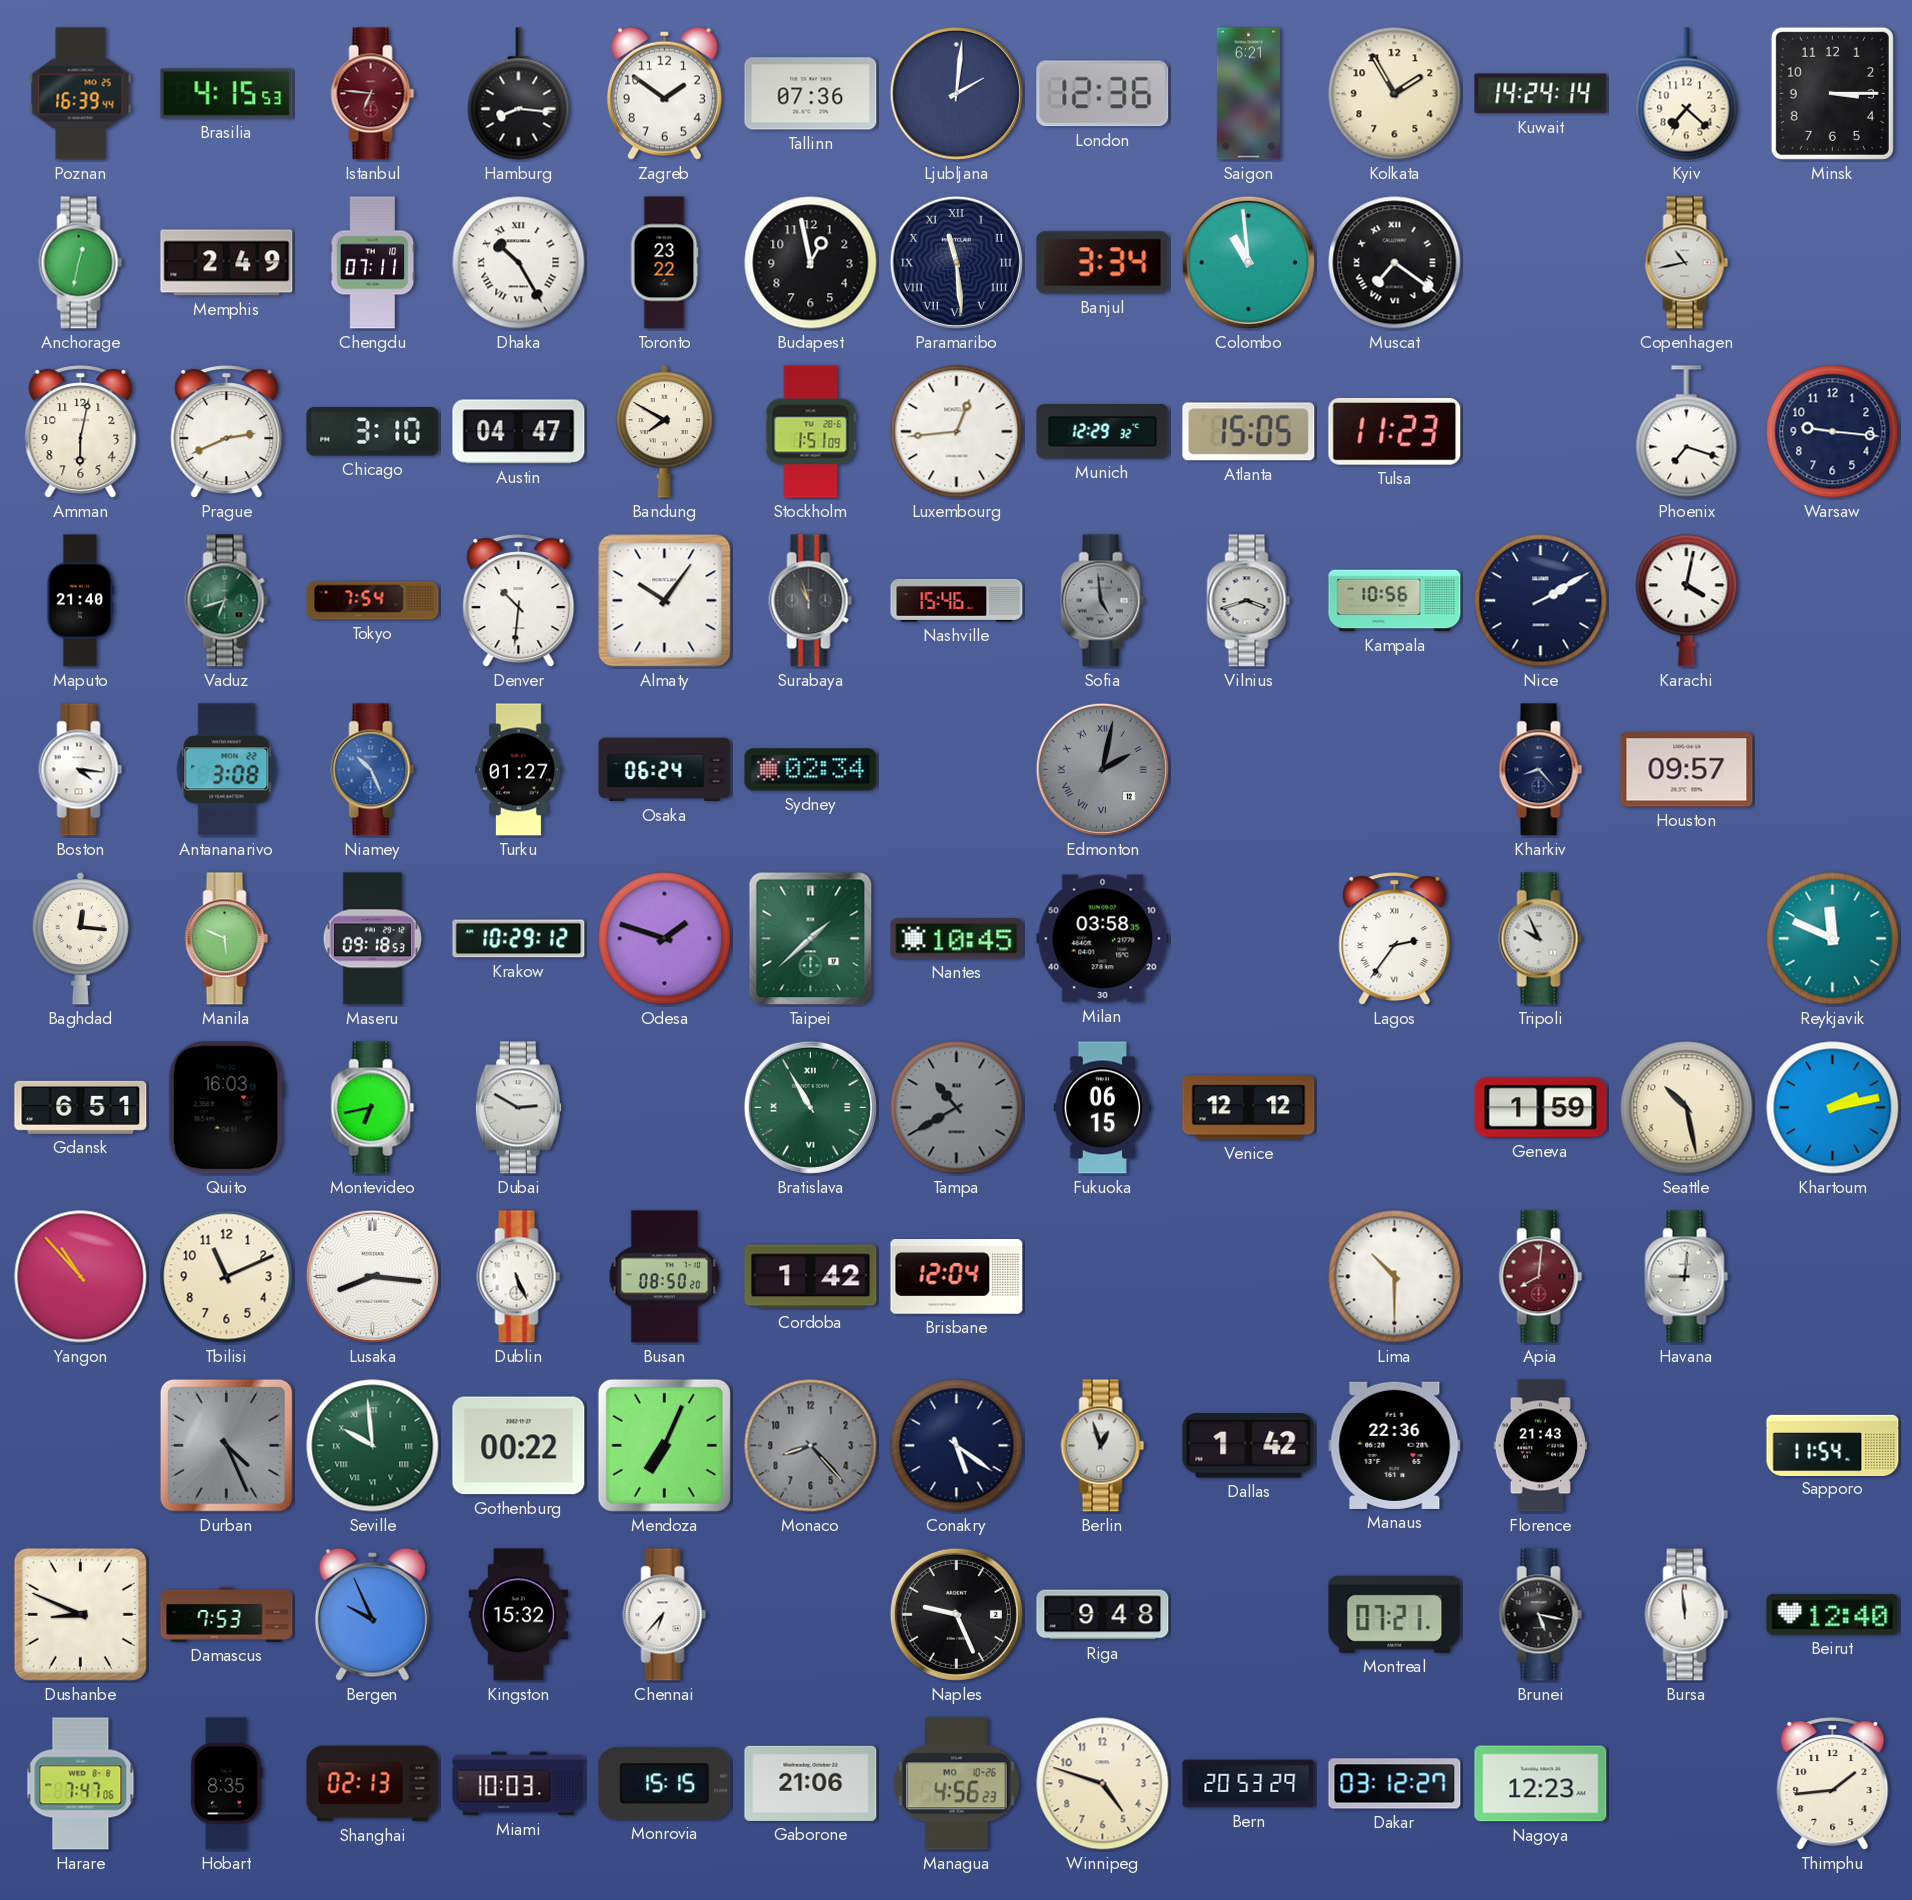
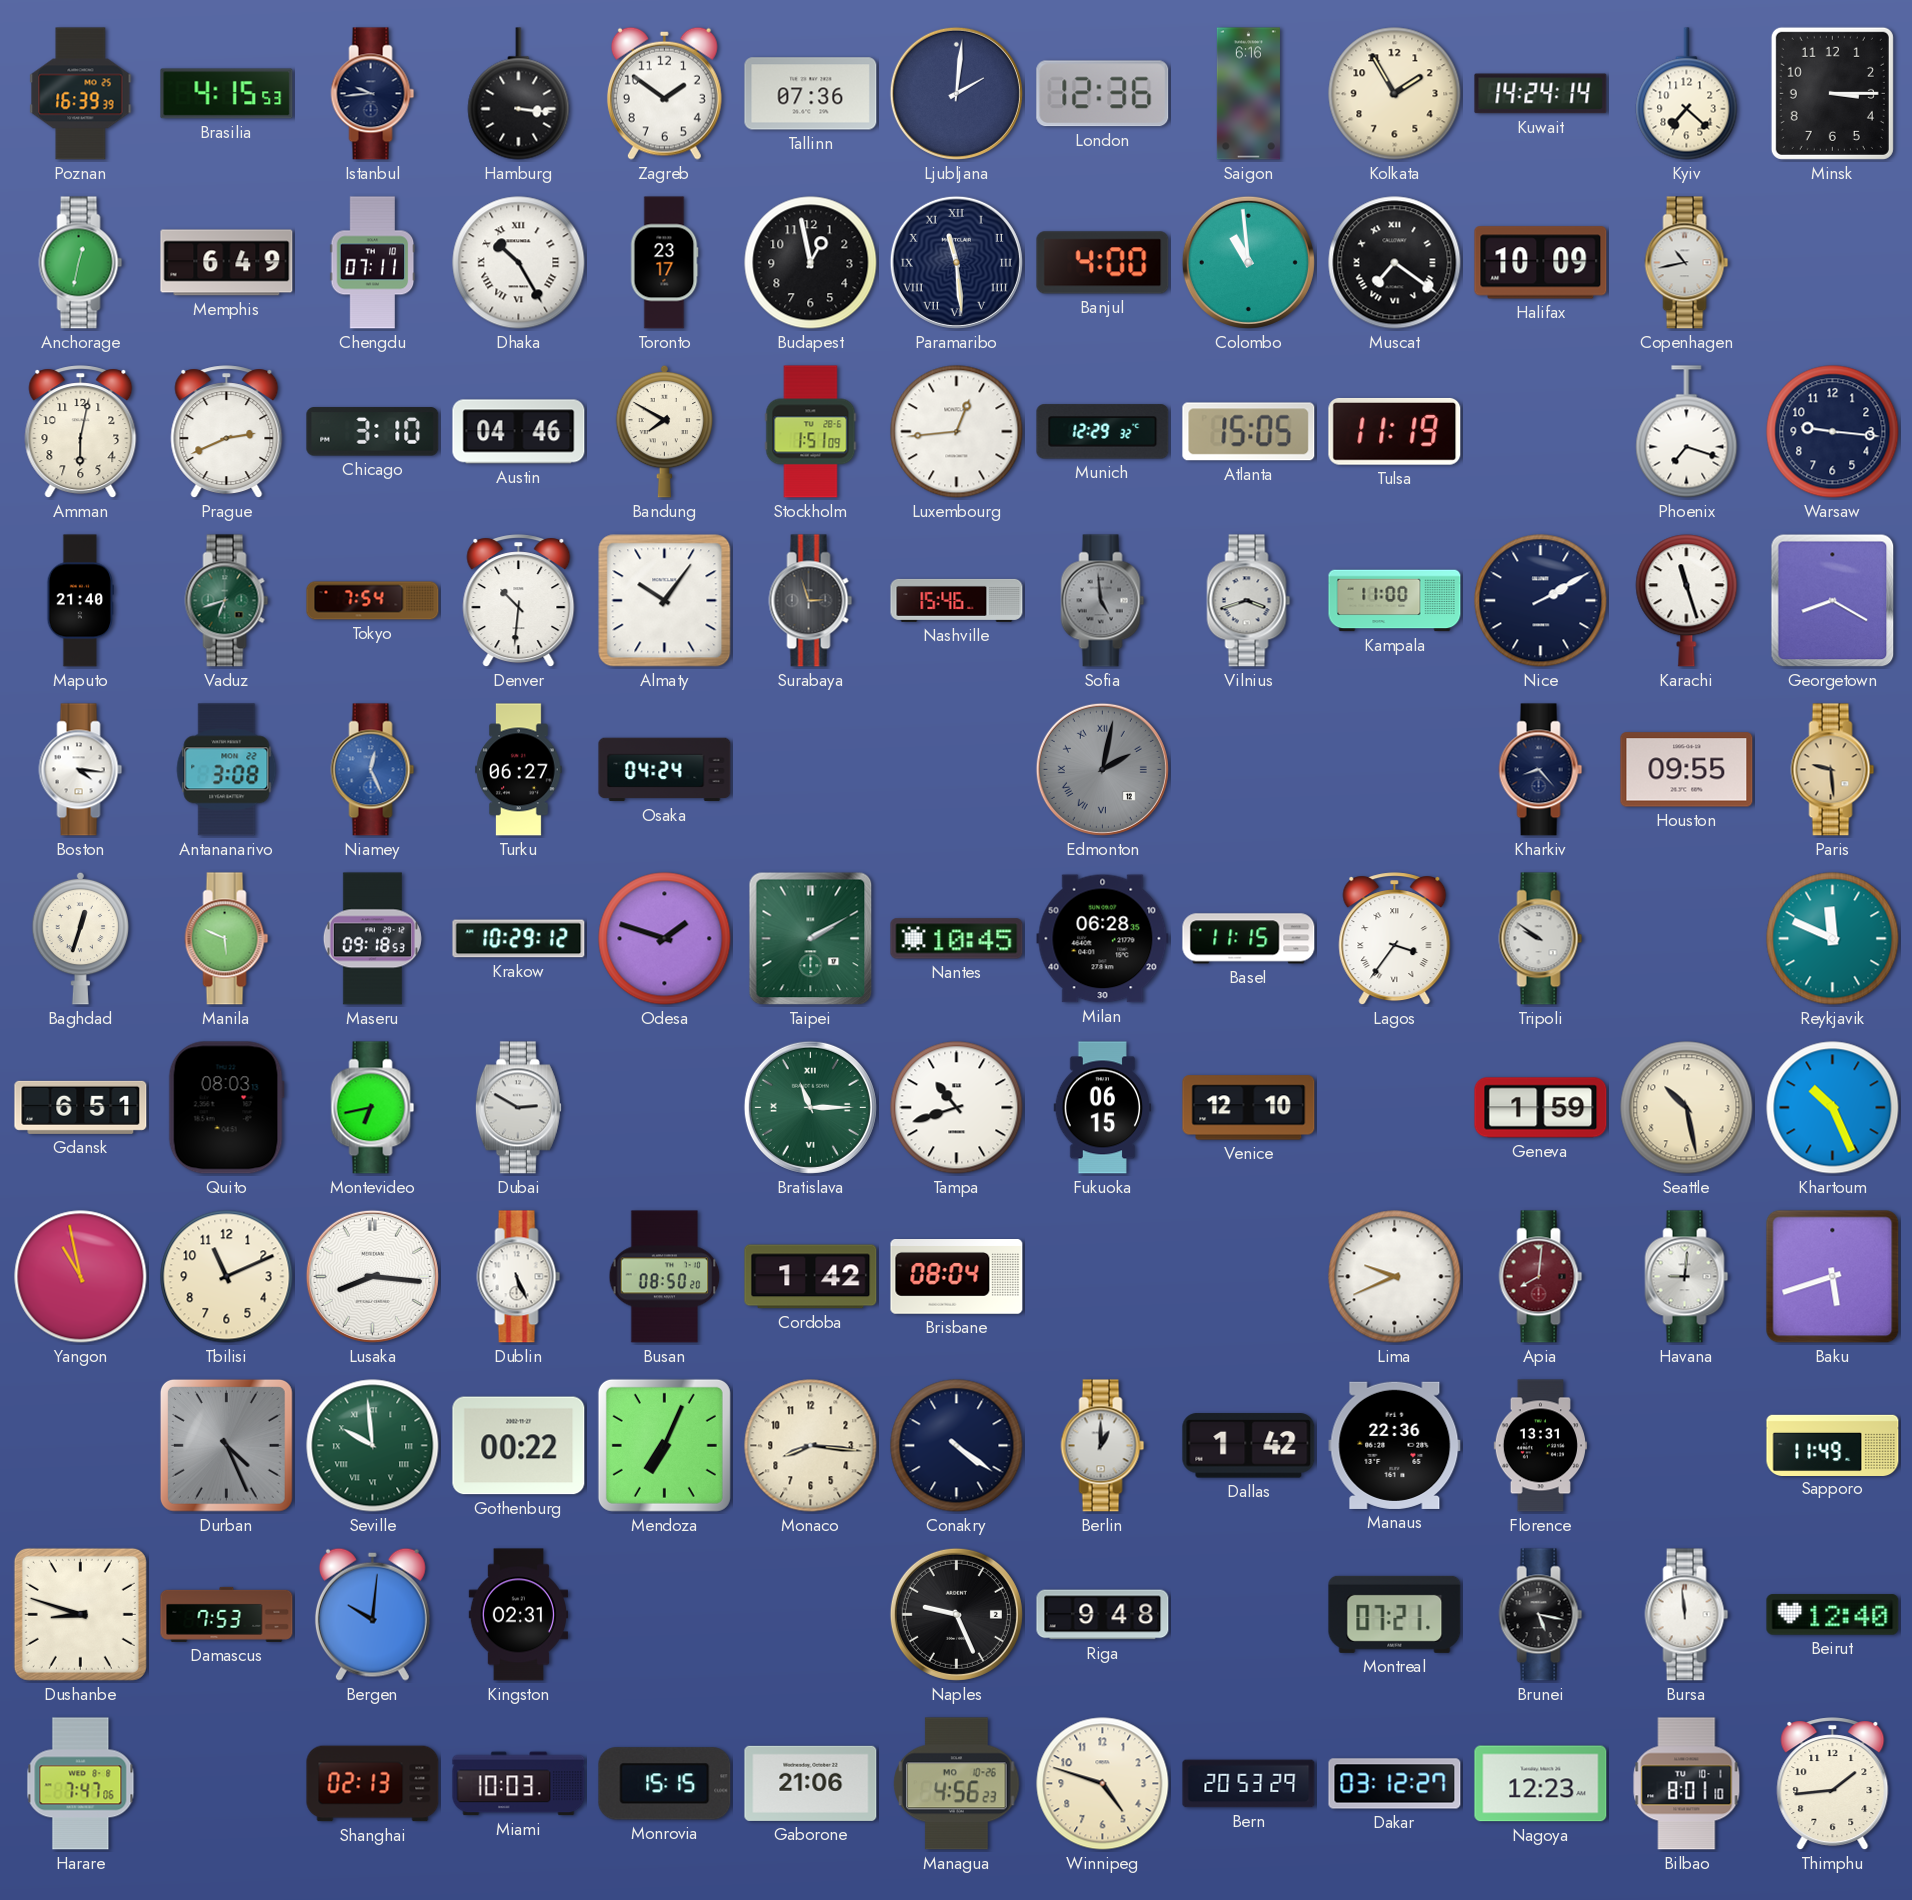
Poznan: 16:39:44 -> 16:39:39 (81, 94)
Istanbul: 6:46 -> 9:44 (373, 94)
Istanbul dial: burgundy -> navy (373, 94)
Hamburg: 8:16 -> 3:16 (519, 94)
Saigon: 6:21 -> 6:16 (1248, 94)
Memphis: 2:49 -> 6:49 (227, 263)
Toronto: 23:22 -> 23:17 (664, 263)
Banjul: 3:34 -> 4:00 (1103, 263)
Halifax: none -> 10:09 (1541, 263)
Austin: 04:47 -> 04:46 (519, 432)
Tulsa: 11:23 -> 11:19 (1395, 431)
Surabaya: 10:57 -> 2:57 (811, 601)
Kampala: 10:56 -> 11:00 (1395, 601)
Karachi: 4:02 -> 11:27 (1687, 601)
Georgetown: none -> 8:20 (1833, 601)
Niamey: 10:26 -> 12:26 (373, 770)
Turku: 01:27 -> 06:27 (519, 770)
Osaka: 06:24 -> 04:24 (665, 770)
Sydney: 02:34 -> none (811, 770)
Houston: 09:57 -> 09:55 (1687, 770)
Paris: none -> 9:29 (1833, 770)
Baghdad: 12:16 -> 12:33 (81, 938)
Taipei: 1:38 -> 2:10 (811, 939)
Milan: 03:58 -> 06:28 (1103, 939)
Basel: none -> 11:15 (1249, 939)
Lagos: 2:36 -> 3:36 (1395, 939)
Tripoli: 9:56 -> 9:51 (1541, 939)
Quito: 16:03 -> 08:03 (226, 1108)
Bratislava: 10:55 -> 11:15 (810, 1107)
Tampa: 10:40 -> 10:42 (957, 1108)
Tampa dial: grey -> white (957, 1108)
Venice: 12:12 -> 12:10 (1249, 1108)
Khartoum: 2:13 -> 10:26 (1833, 1108)
Yangon: 10:53 -> 10:58 (81, 1277)
Brisbane: 12:04 -> 08:04 (957, 1277)
Lima: 10:30 -> 9:41 (1395, 1277)
Baku: none -> 5:42 (1833, 1277)
Monaco: 8:23 -> 8:16 (811, 1446)
Monaco dial: grey -> cream (811, 1446)
Conakry: 5:21 -> 4:21 (957, 1446)
Berlin: 12:57 -> 1:00 (1103, 1446)
Florence: 21:43 -> 13:31 (1540, 1446)
Sapporo: 11:54 -> 11:49 (1833, 1445)
Dushanbe: 8:49 -> 8:48 (80, 1614)
Bergen: 9:56 -> 10:01 (372, 1614)
Kingston: 15:32 -> 02:31 (519, 1615)
Chennai: 6:37 -> none (665, 1615)
Hobart: 8:35 -> none (227, 1784)
Bilbao: none -> 8:01 (1687, 1784)
